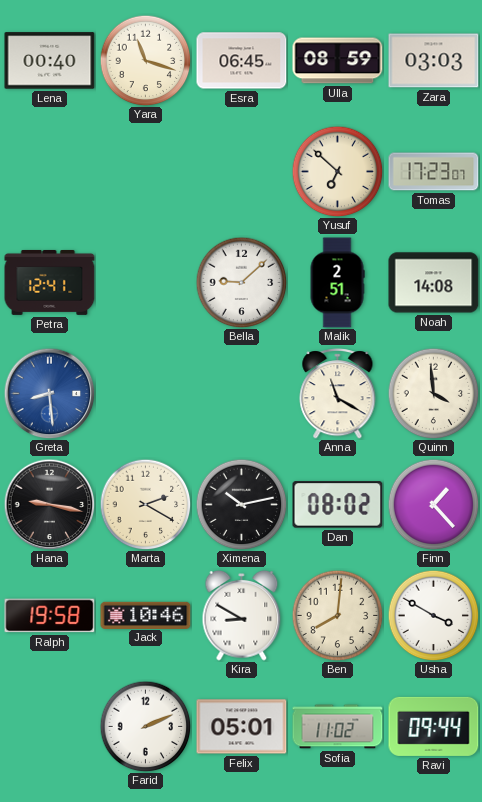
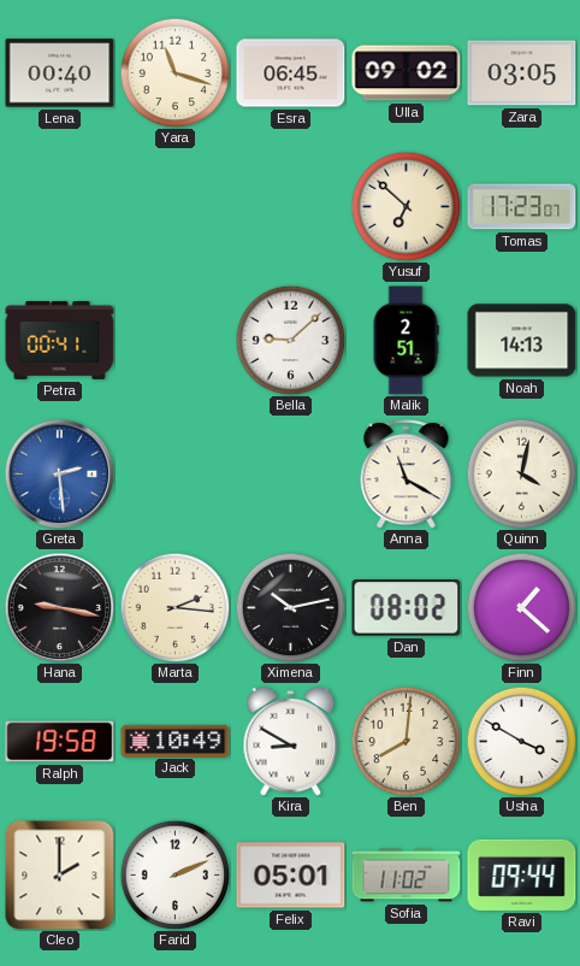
Ulla: 08:59 -> 09:02 (407, 73)
Zara: 03:03 -> 03:05 (522, 73)
Petra: 12:41 -> 00:41 (60, 340)
Noah: 14:08 -> 14:13 (522, 341)
Greta: 8:29 -> 2:29 (59, 473)
Quinn: 3:59 -> 4:02 (521, 473)
Marta: 2:20 -> 2:16 (174, 607)
Finn: 1:23 -> 1:22 (521, 607)
Jack: 10:46 -> 10:49 (176, 741)
Cleo: none -> 2:00 (60, 876)
